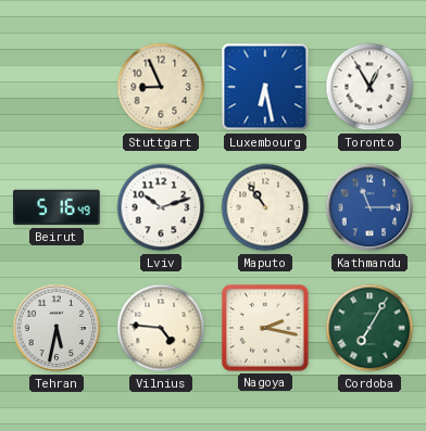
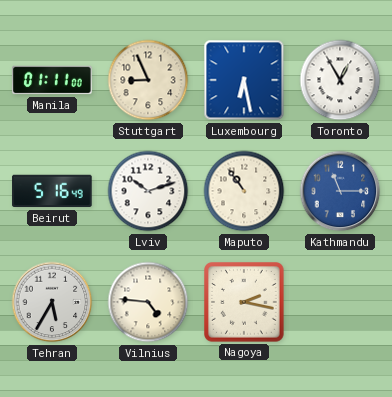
Manila: none -> 01:11 (52, 80)
Tehran: 5:32 -> 5:35 (52, 302)
Cordoba: 7:05 -> none (369, 328)
